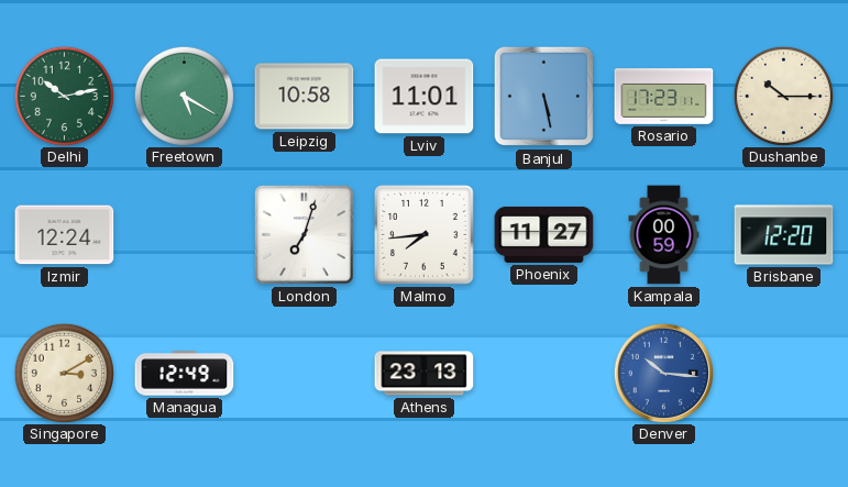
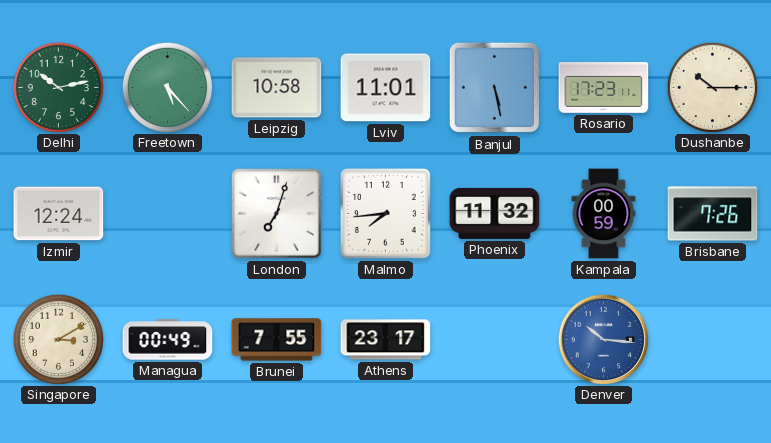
Freetown: 5:20 -> 5:23 (167, 87)
Phoenix: 11:27 -> 11:32 (495, 213)
Brisbane: 12:20 -> 7:26 (713, 214)
Managua: 12:49 -> 00:49 (168, 340)
Brunei: none -> 7:55 (277, 340)
Athens: 23:13 -> 23:17 (386, 340)
